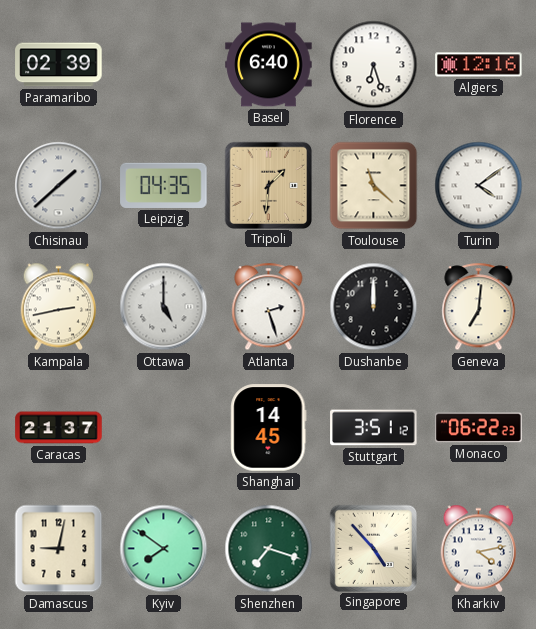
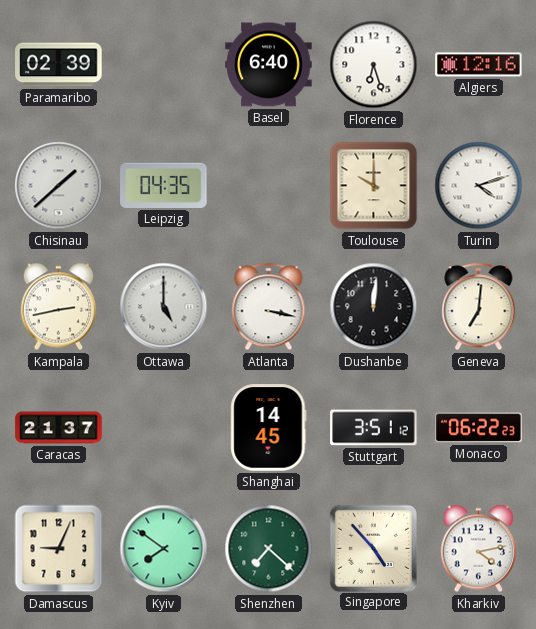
Tripoli: 1:31 -> none (268, 185)
Toulouse: 11:22 -> 10:00 (374, 186)
Turin: 4:09 -> 4:12 (479, 186)
Atlanta: 2:27 -> 3:17 (269, 307)
Dushanbe: 12:00 -> 12:01 (374, 307)
Damascus: 9:02 -> 9:04 (59, 549)
Shenzhen: 7:18 -> 7:22 (269, 549)
